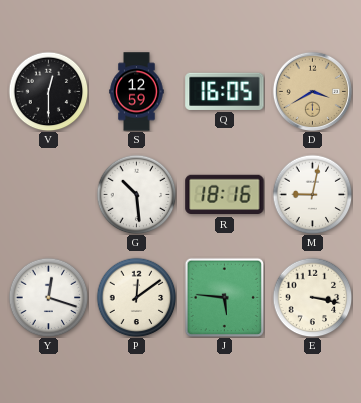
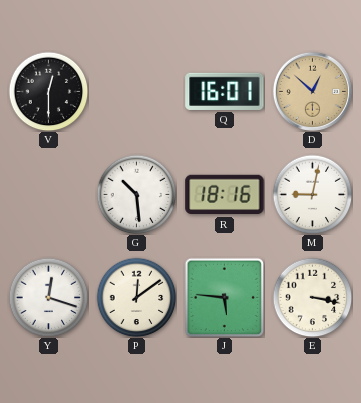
S: 12:59 -> none (137, 92)
Q: 16:05 -> 16:01 (225, 91)
D: 3:40 -> 12:52 (312, 91)
